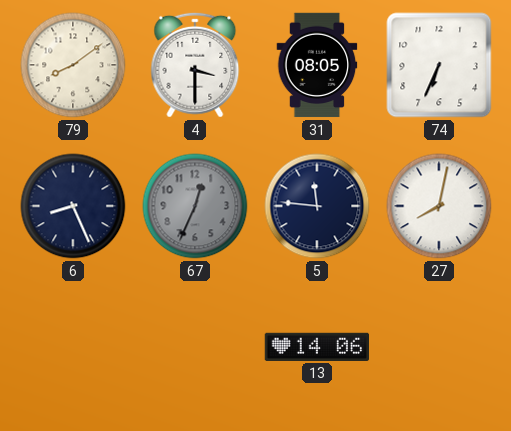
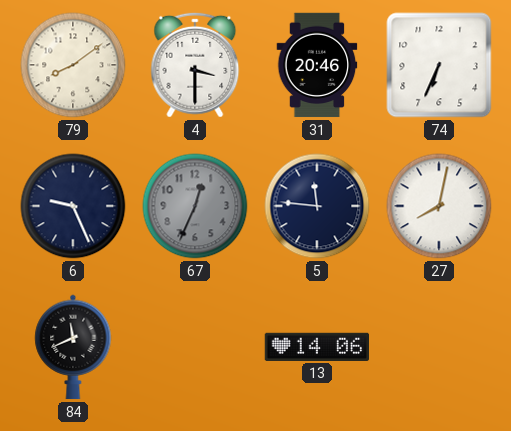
31: 08:05 -> 20:46 (317, 65)
6: 8:26 -> 9:26 (73, 206)
84: none -> 11:41 (73, 347)
